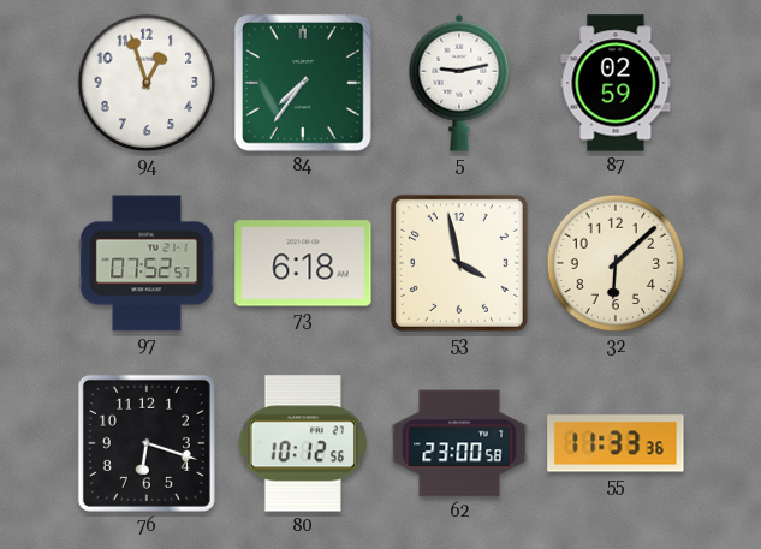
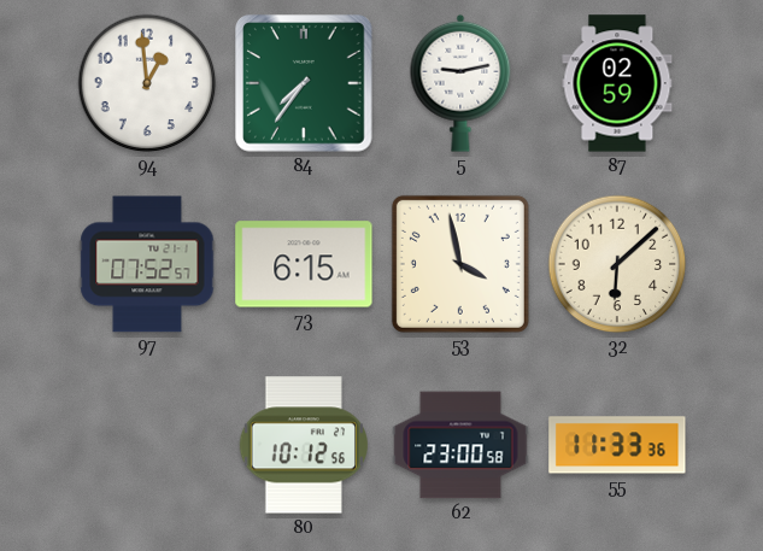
94: 12:57 -> 12:59 (147, 83)
73: 6:18 -> 6:15 (304, 264)
76: 6:18 -> none (147, 443)
